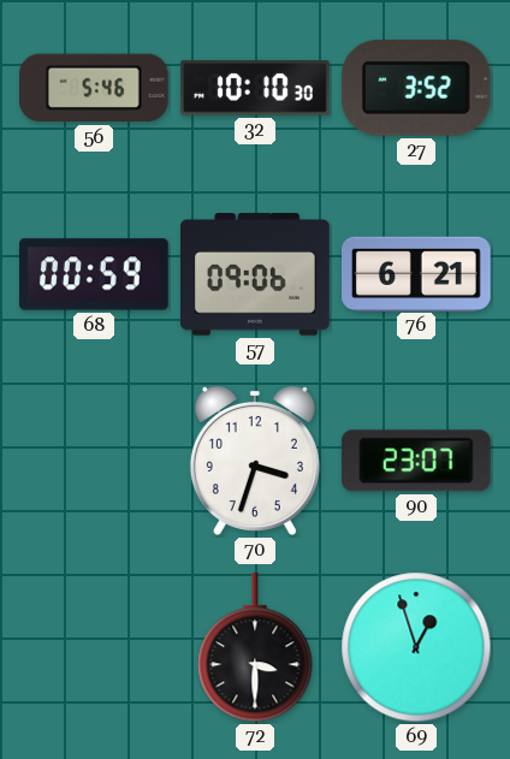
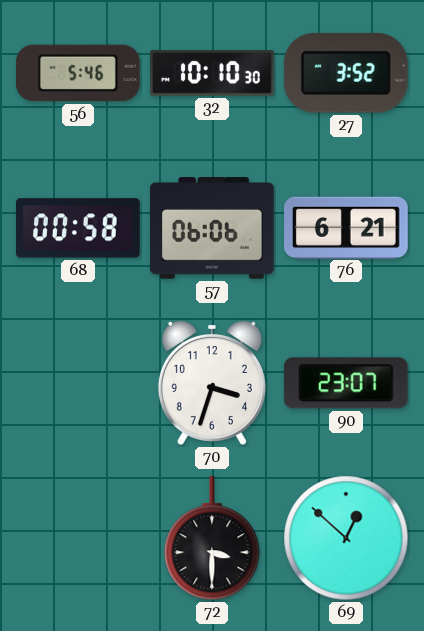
68: 00:59 -> 00:58 (79, 228)
57: 09:06 -> 06:06 (213, 228)
69: 12:57 -> 12:52 (346, 538)
